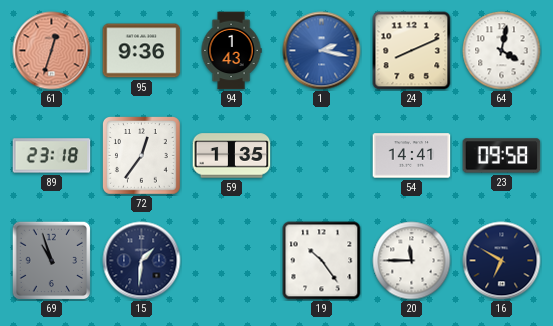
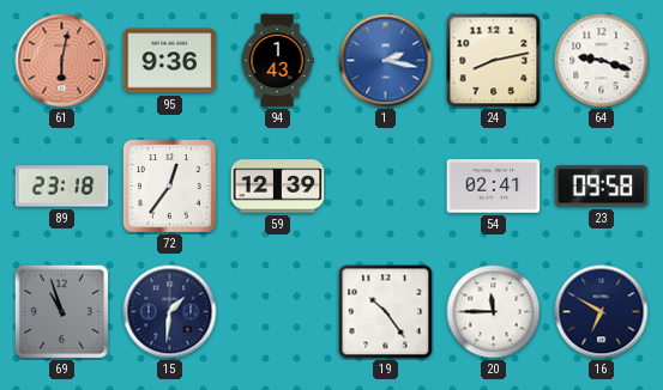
61: 12:33 -> 6:02 (62, 61)
24: 8:11 -> 8:13 (494, 61)
64: 4:02 -> 9:18 (602, 61)
59: 1:35 -> 12:39 (278, 187)
54: 14:41 -> 02:41 (494, 187)
